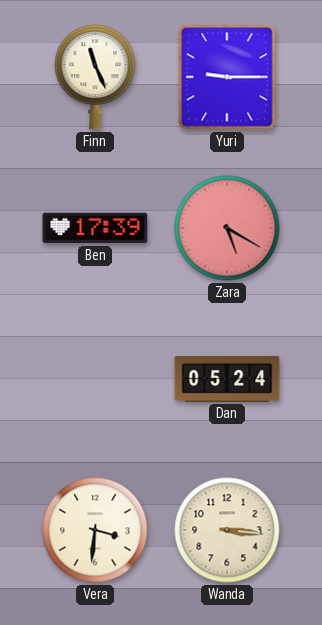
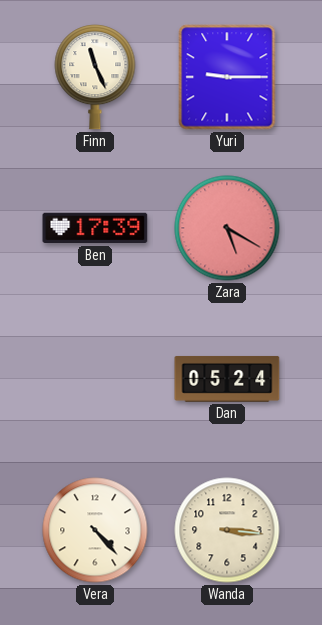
Vera: 3:31 -> 4:23 (95, 530)
